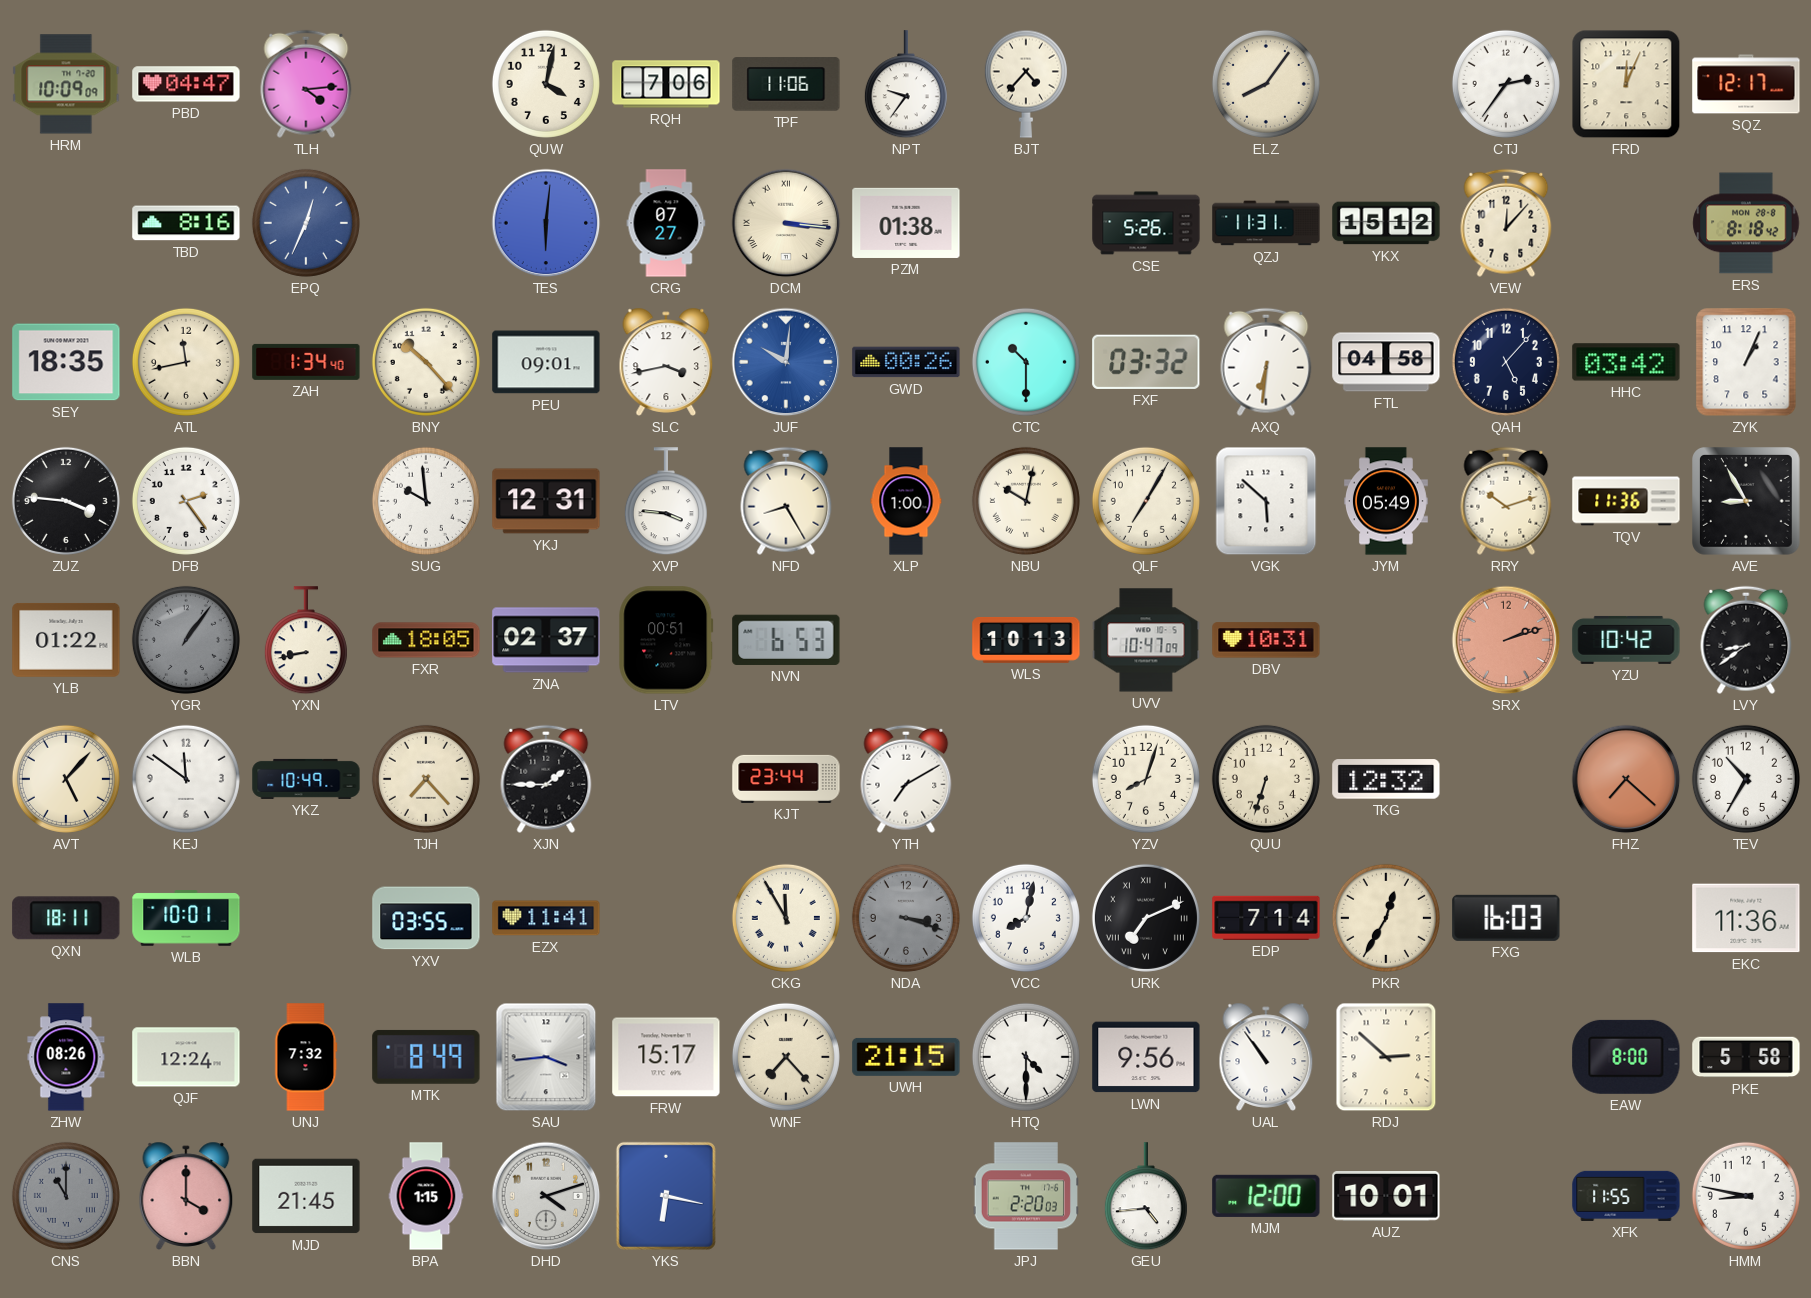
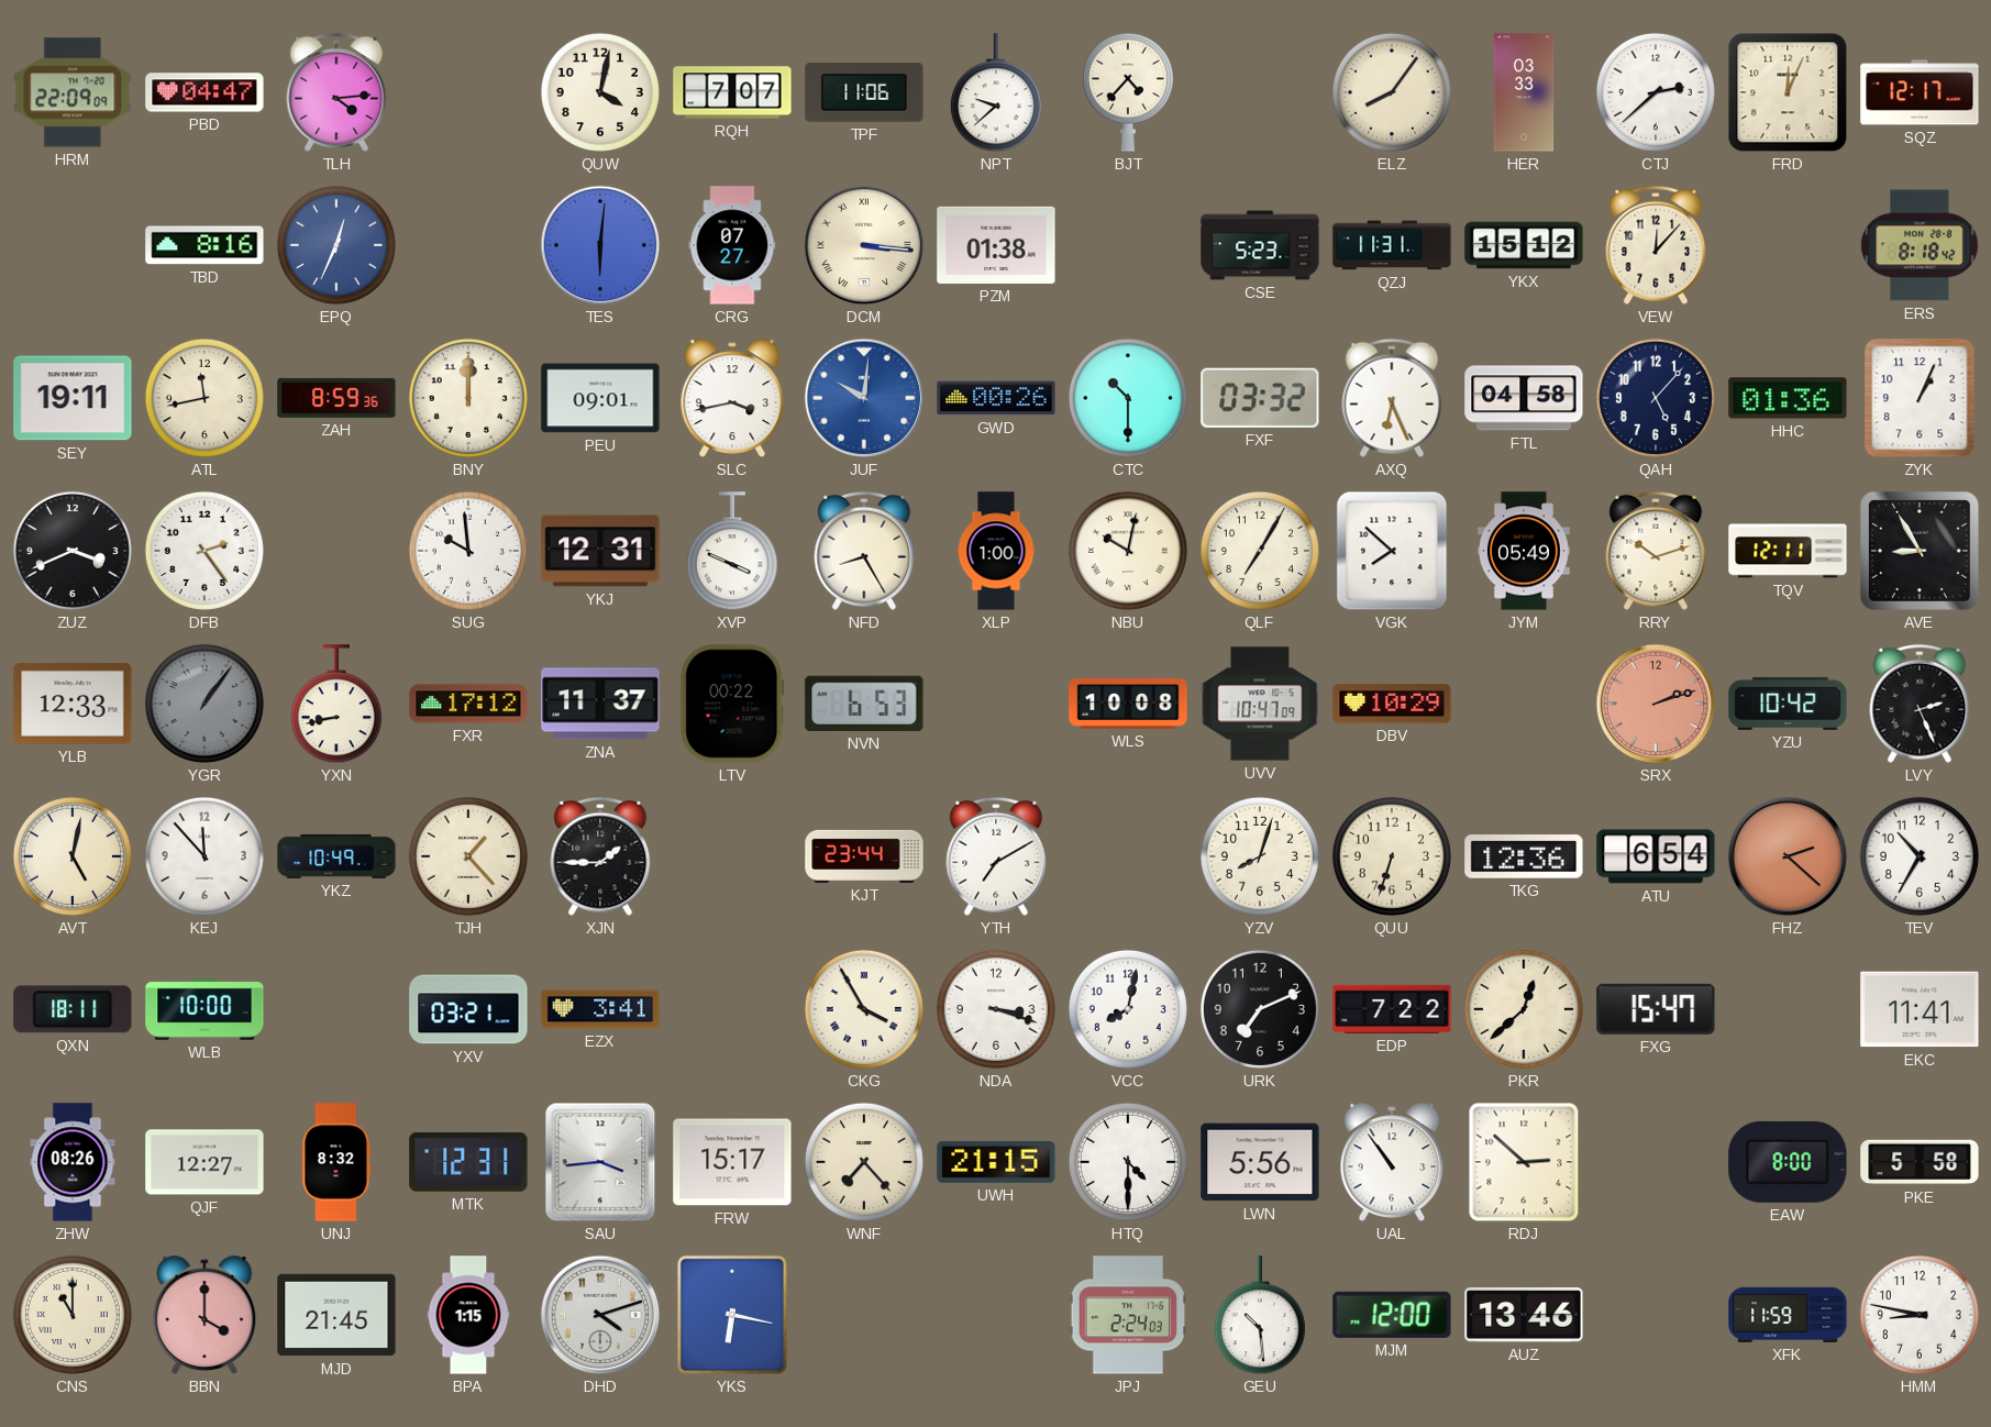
HRM: 10:09 -> 22:09 (73, 92)
RQH: 7:06 -> 7:07 (732, 92)
NPT: 9:36 -> 9:38 (996, 93)
HER: none -> 03:33 (1524, 92)
CTJ: 2:36 -> 2:38 (1656, 92)
CSE: 5:26 -> 5:23 (1260, 245)
SEY: 18:35 -> 19:11 (73, 398)
ZAH: 1:34 -> 8:59 (336, 398)
BNY: 10:23 -> 12:00 (468, 398)
AXQ: 6:31 -> 6:26 (1392, 398)
HHC: 03:42 -> 01:36 (1788, 398)
ZUZ: 3:46 -> 3:41 (73, 551)
XVP: 3:46 -> 3:49 (732, 552)
VGK: 5:52 -> 7:52 (1392, 551)
TQV: 11:36 -> 12:11 (1788, 551)
YLB: 01:22 -> 12:33 (73, 704)
FXR: 18:05 -> 17:12 (468, 704)
ZNA: 02:37 -> 11:37 (600, 704)
LTV: 00:51 -> 00:22 (732, 704)
WLS: 10:13 -> 10:08 (1128, 704)
DBV: 10:31 -> 10:29 (1392, 704)
LVY: 8:39 -> 2:26 (1920, 704)
AVT: 5:07 -> 5:02 (73, 856)
KEJ: 11:51 -> 11:53 (204, 856)
TJH: 7:23 -> 1:23 (468, 856)
TKG: 12:32 -> 12:36 (1524, 856)
ATU: none -> 6:54 (1656, 856)
FHZ: 7:22 -> 2:22 (1788, 856)
WLB: 10:01 -> 10:00 (204, 1009)
YXV: 03:55 -> 03:21 (468, 1009)
EZX: 11:41 -> 3:41 (600, 1009)
CKG: 11:55 -> 3:55 (864, 1009)
NDA dial: grey -> white (996, 1009)
URK numerals: Roman -> Arabic (1260, 1009)
EDP: 7:14 -> 7:22 (1392, 1009)
PKR: 12:35 -> 12:38 (1524, 1009)
FXG: 16:03 -> 15:47 (1656, 1009)
EKC: 11:36 -> 11:41 (1920, 1009)
QJF: 12:24 -> 12:27 (204, 1162)
UNJ: 7:32 -> 8:32 (336, 1162)
MTK: 8:49 -> 12:31 (468, 1162)
LWN: 9:56 -> 5:56 (1260, 1162)
CNS dial: grey -> cream (73, 1315)
JPJ: 2:20 -> 2:24 (1127, 1315)
GEU: 4:44 -> 10:29 (1260, 1316)
AUZ: 10:01 -> 13:46 (1524, 1316)
XFK: 11:55 -> 11:59 (1788, 1315)
